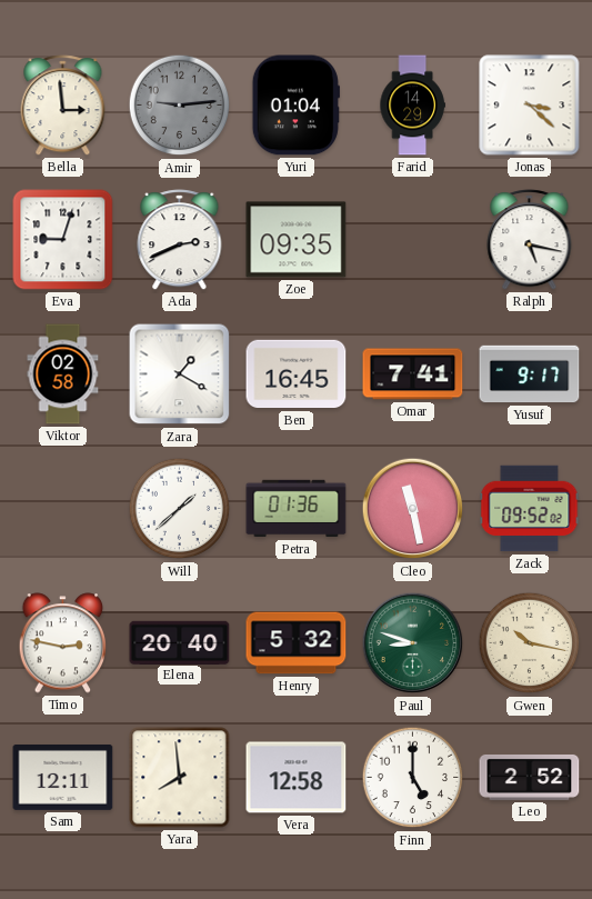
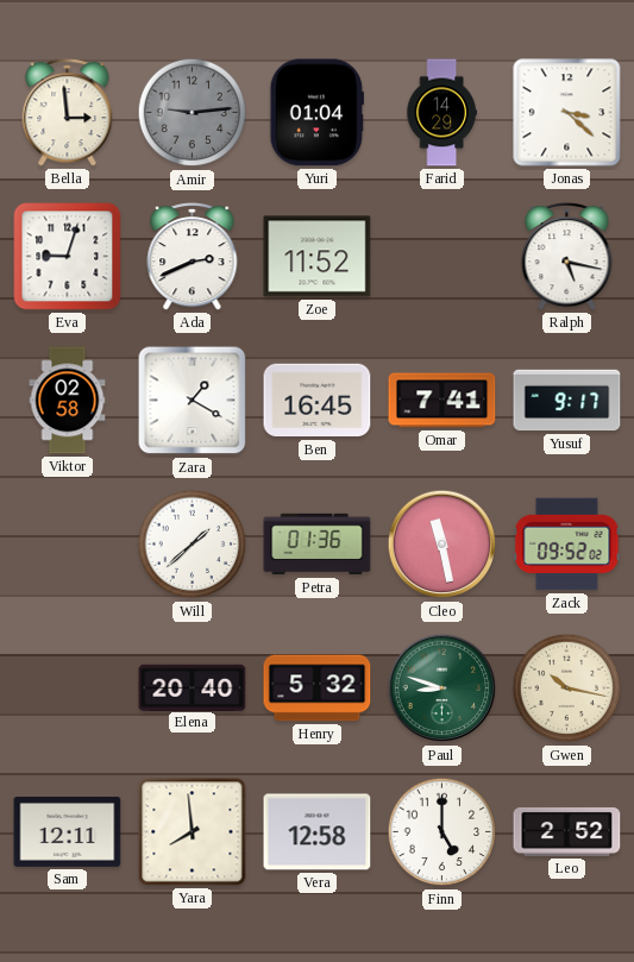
Zoe: 09:35 -> 11:52 (318, 257)
Timo: 2:47 -> none (63, 643)
